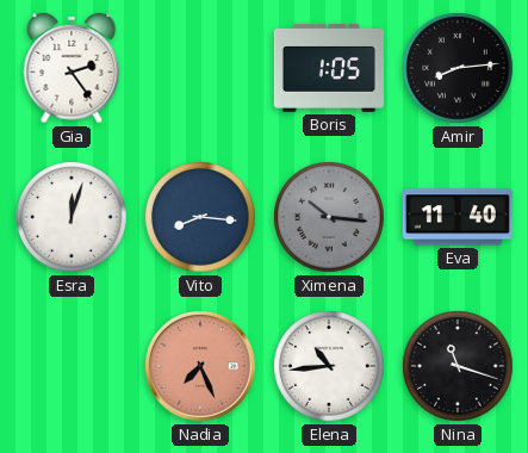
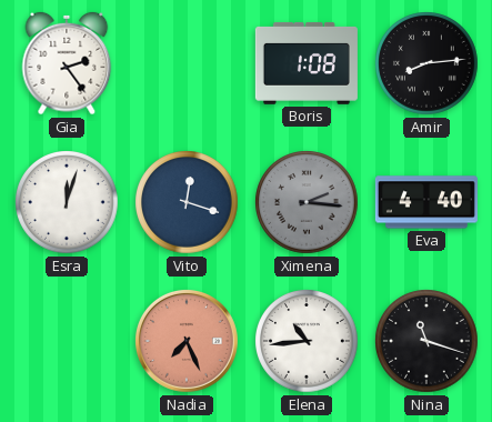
Boris: 1:05 -> 1:08 (307, 63)
Vito: 8:16 -> 12:18 (187, 202)
Ximena: 10:16 -> 2:16 (307, 202)
Eva: 11:40 -> 4:40 (426, 202)
